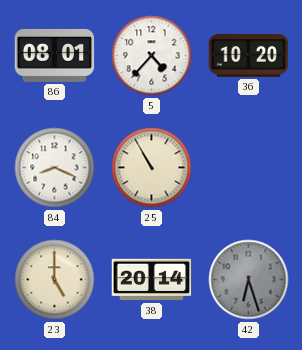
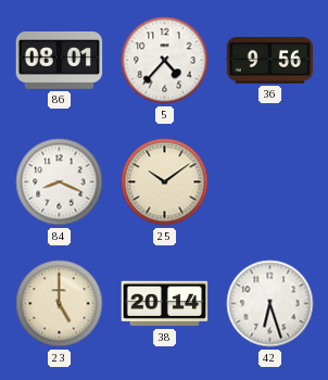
36: 10:20 -> 9:56 (270, 61)
25: 10:55 -> 10:09 (165, 182)
42 dial: grey -> white (270, 304)
